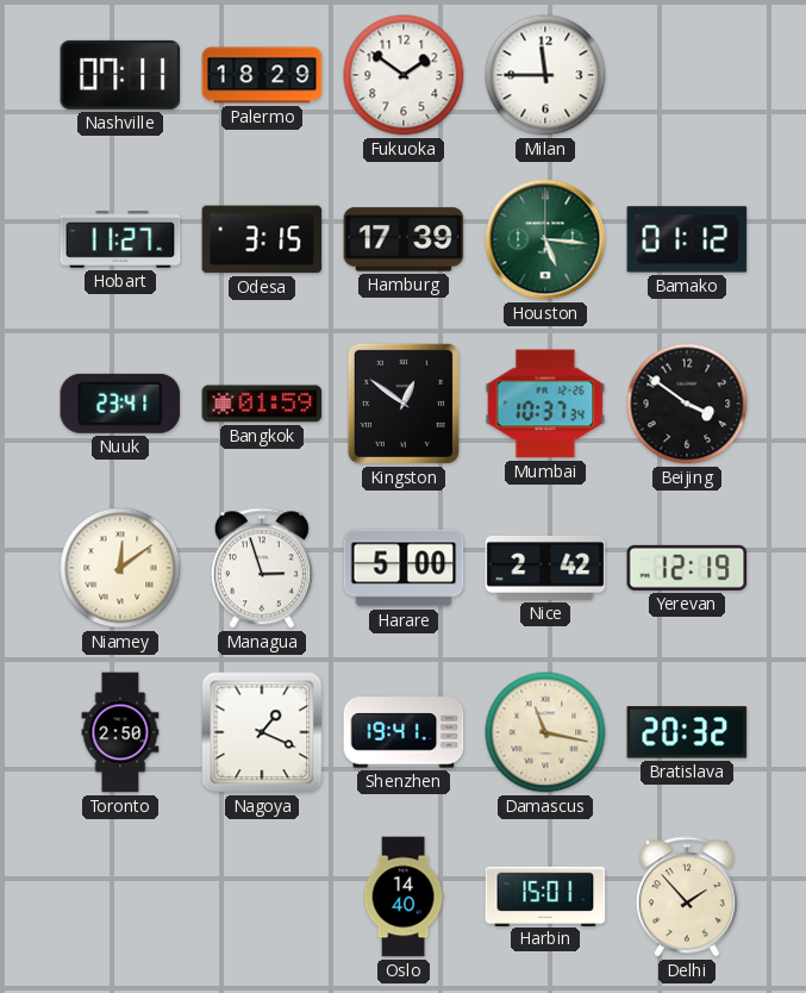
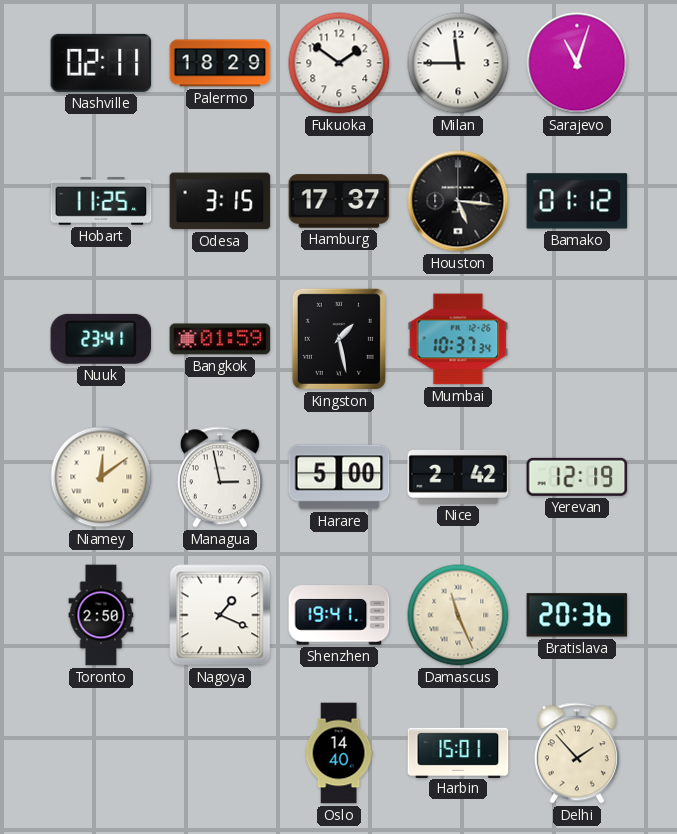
Nashville: 07:11 -> 02:11 (101, 63)
Sarajevo: none -> 11:03 (577, 63)
Hobart: 11:27 -> 11:25 (101, 202)
Hamburg: 17:39 -> 17:37 (339, 201)
Houston dial: green -> black (458, 201)
Kingston: 12:51 -> 1:28 (339, 339)
Beijing: 3:51 -> none (687, 404)
Managua: 2:57 -> 2:58 (220, 477)
Damascus: 11:17 -> 11:26 (458, 615)
Bratislava: 20:32 -> 20:36 (577, 615)
